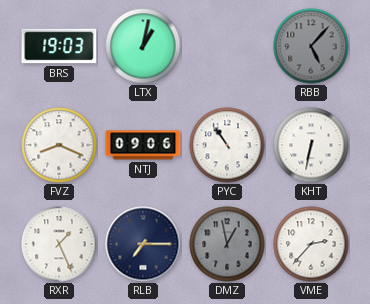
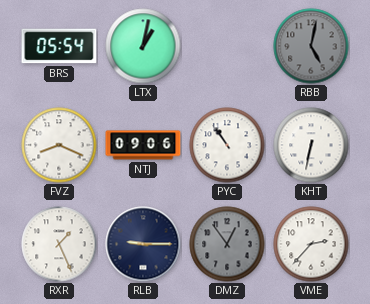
BRS: 19:03 -> 05:54 (59, 46)
RBB: 5:07 -> 5:02 (311, 46)
RLB: 7:15 -> 9:15 (143, 244)
DMZ: 12:58 -> 12:54 (227, 244)
